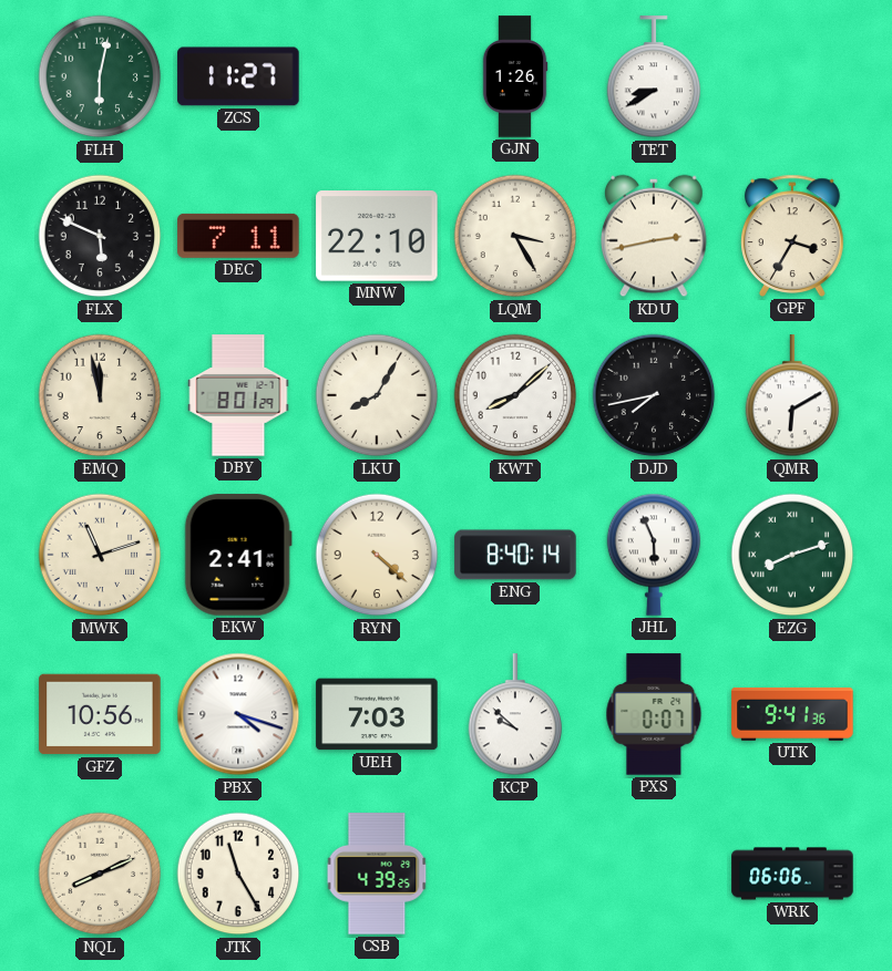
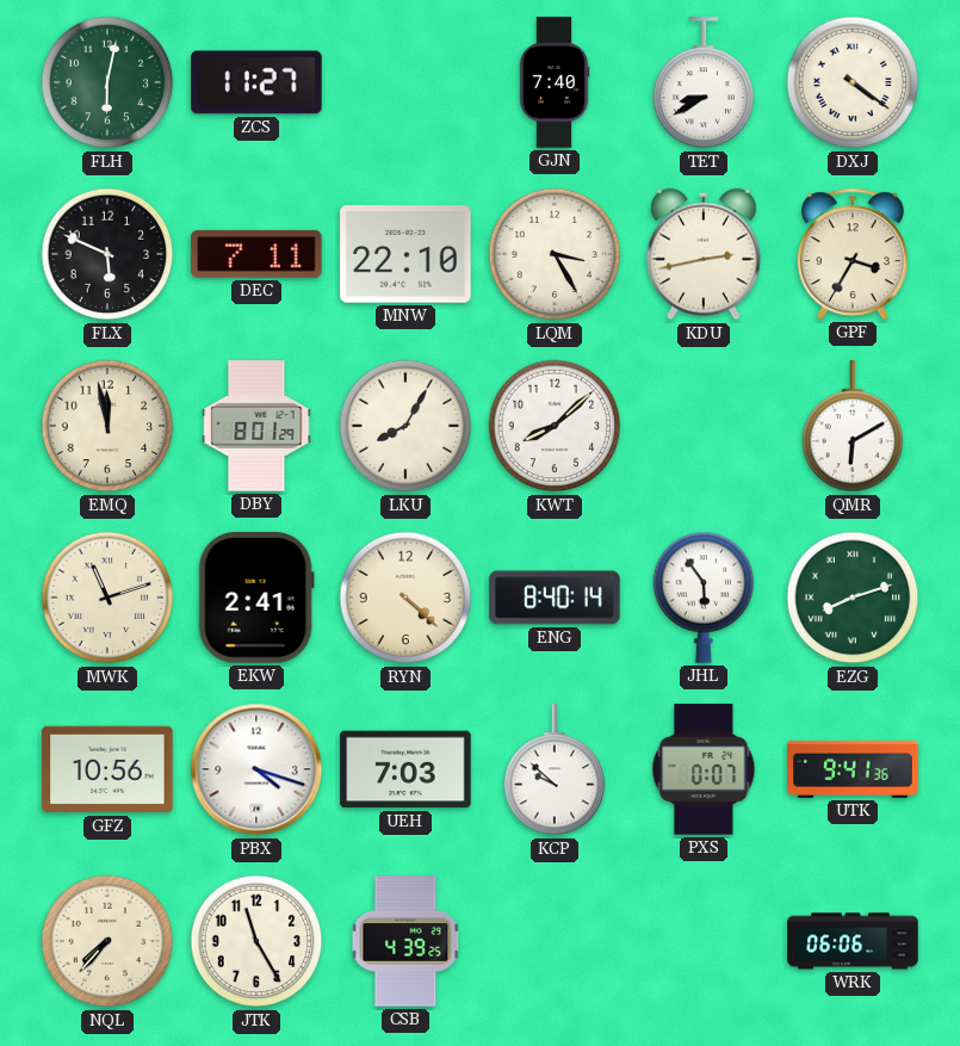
GJN: 1:26 -> 7:40 (555, 82)
DXJ: none -> 4:21 (853, 82)
DJD: 7:43 -> none (654, 395)
JHL: 5:56 -> 5:54 (704, 598)
NQL: 8:11 -> 7:37 (107, 941)
